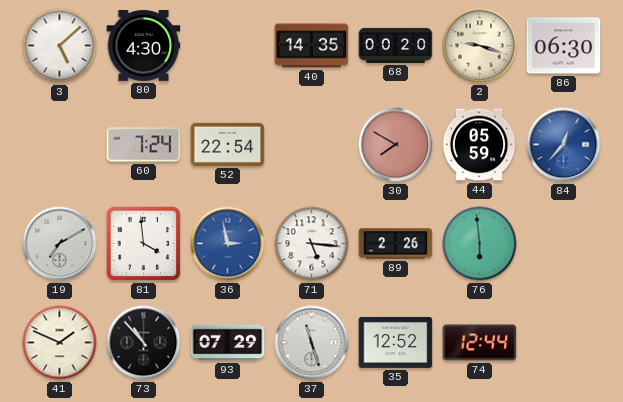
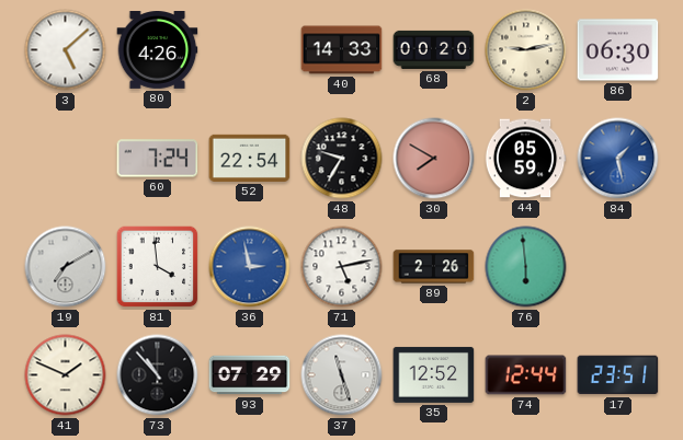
80: 4:30 -> 4:26 (158, 50)
40: 14:35 -> 14:33 (342, 50)
2: 9:18 -> 9:13 (526, 50)
48: none -> 9:35 (342, 159)
84: 12:37 -> 1:28 (618, 159)
71: 5:16 -> 5:13 (342, 267)
17: none -> 23:51 (618, 375)
